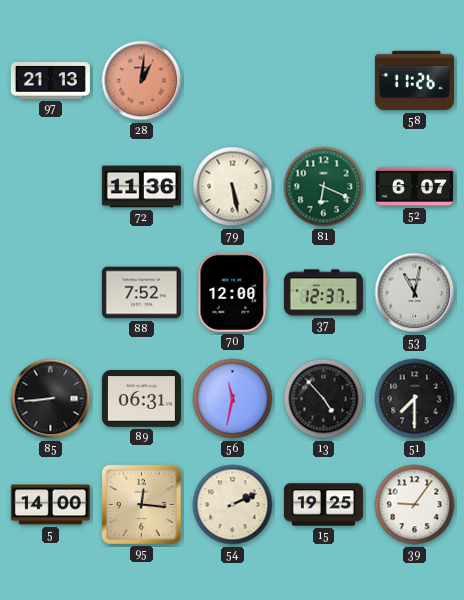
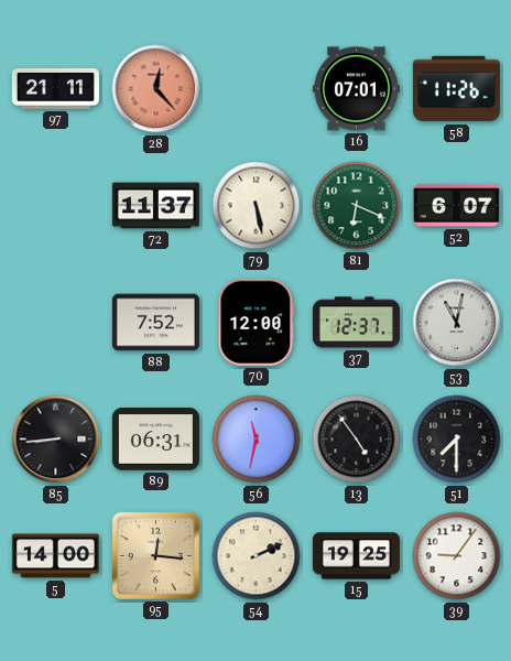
97: 21:13 -> 21:11 (55, 89)
28: 1:01 -> 12:23 (156, 89)
16: none -> 07:01 (356, 89)
72: 11:36 -> 11:37 (155, 206)
13: 4:53 -> 4:54 (357, 440)
